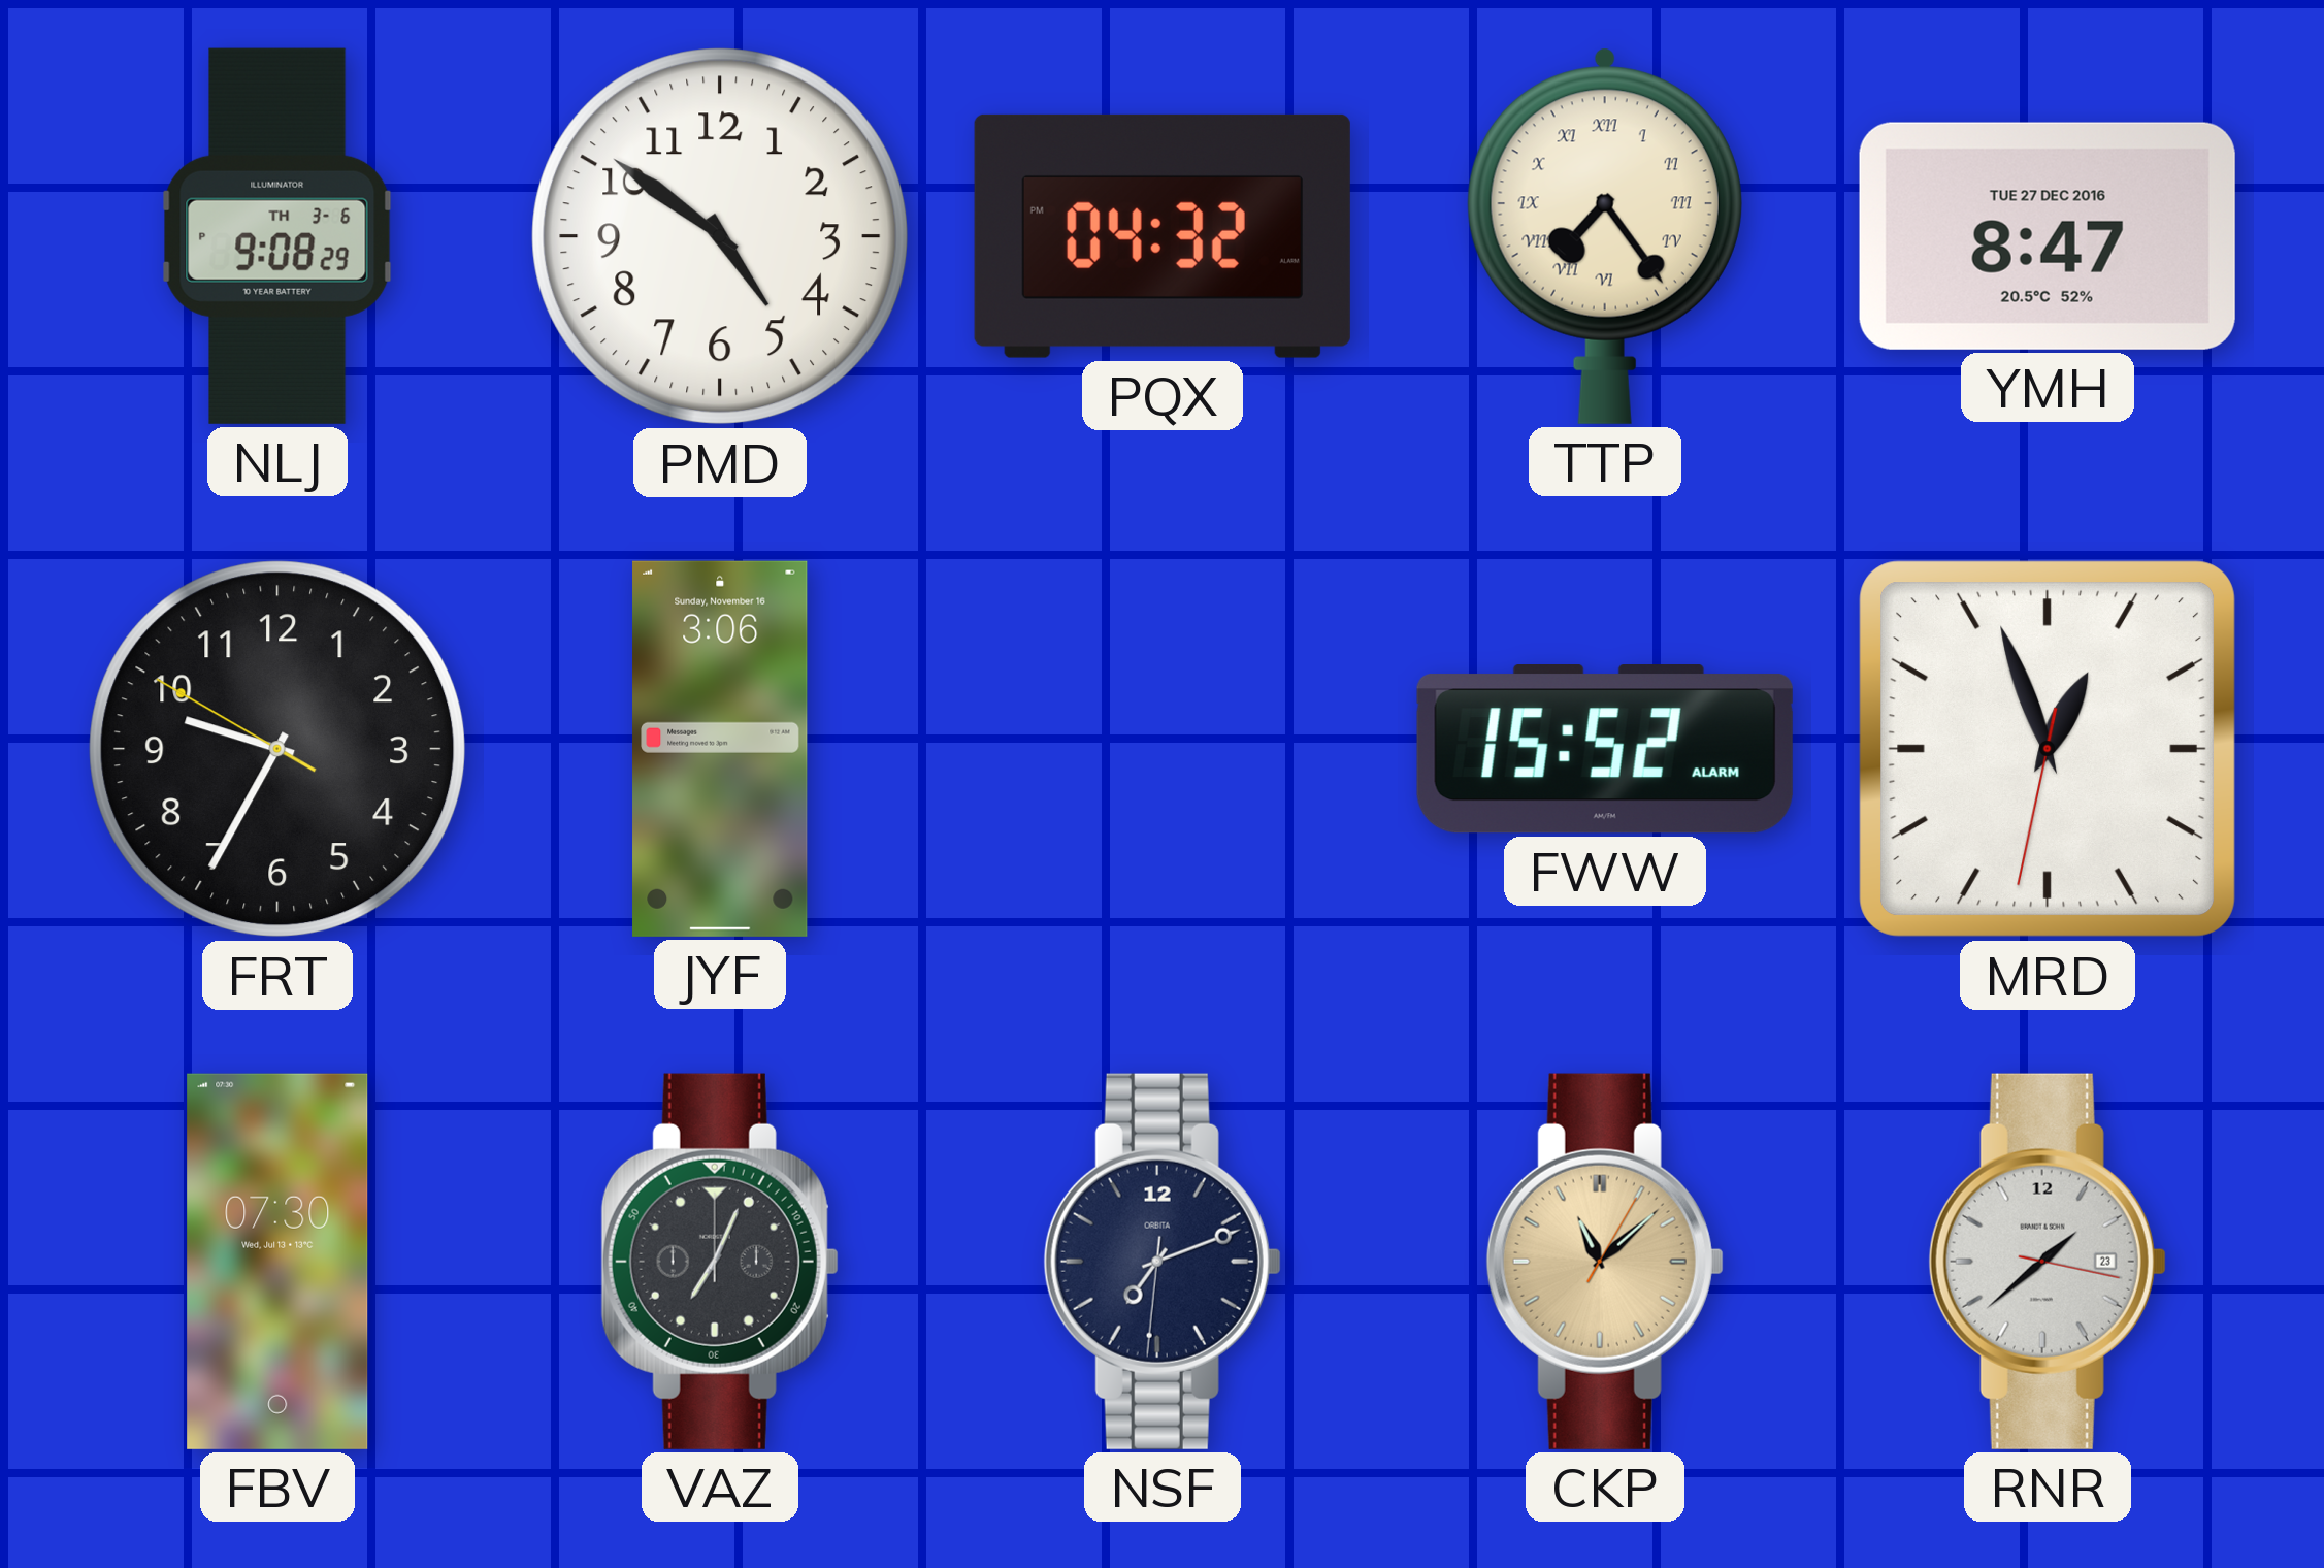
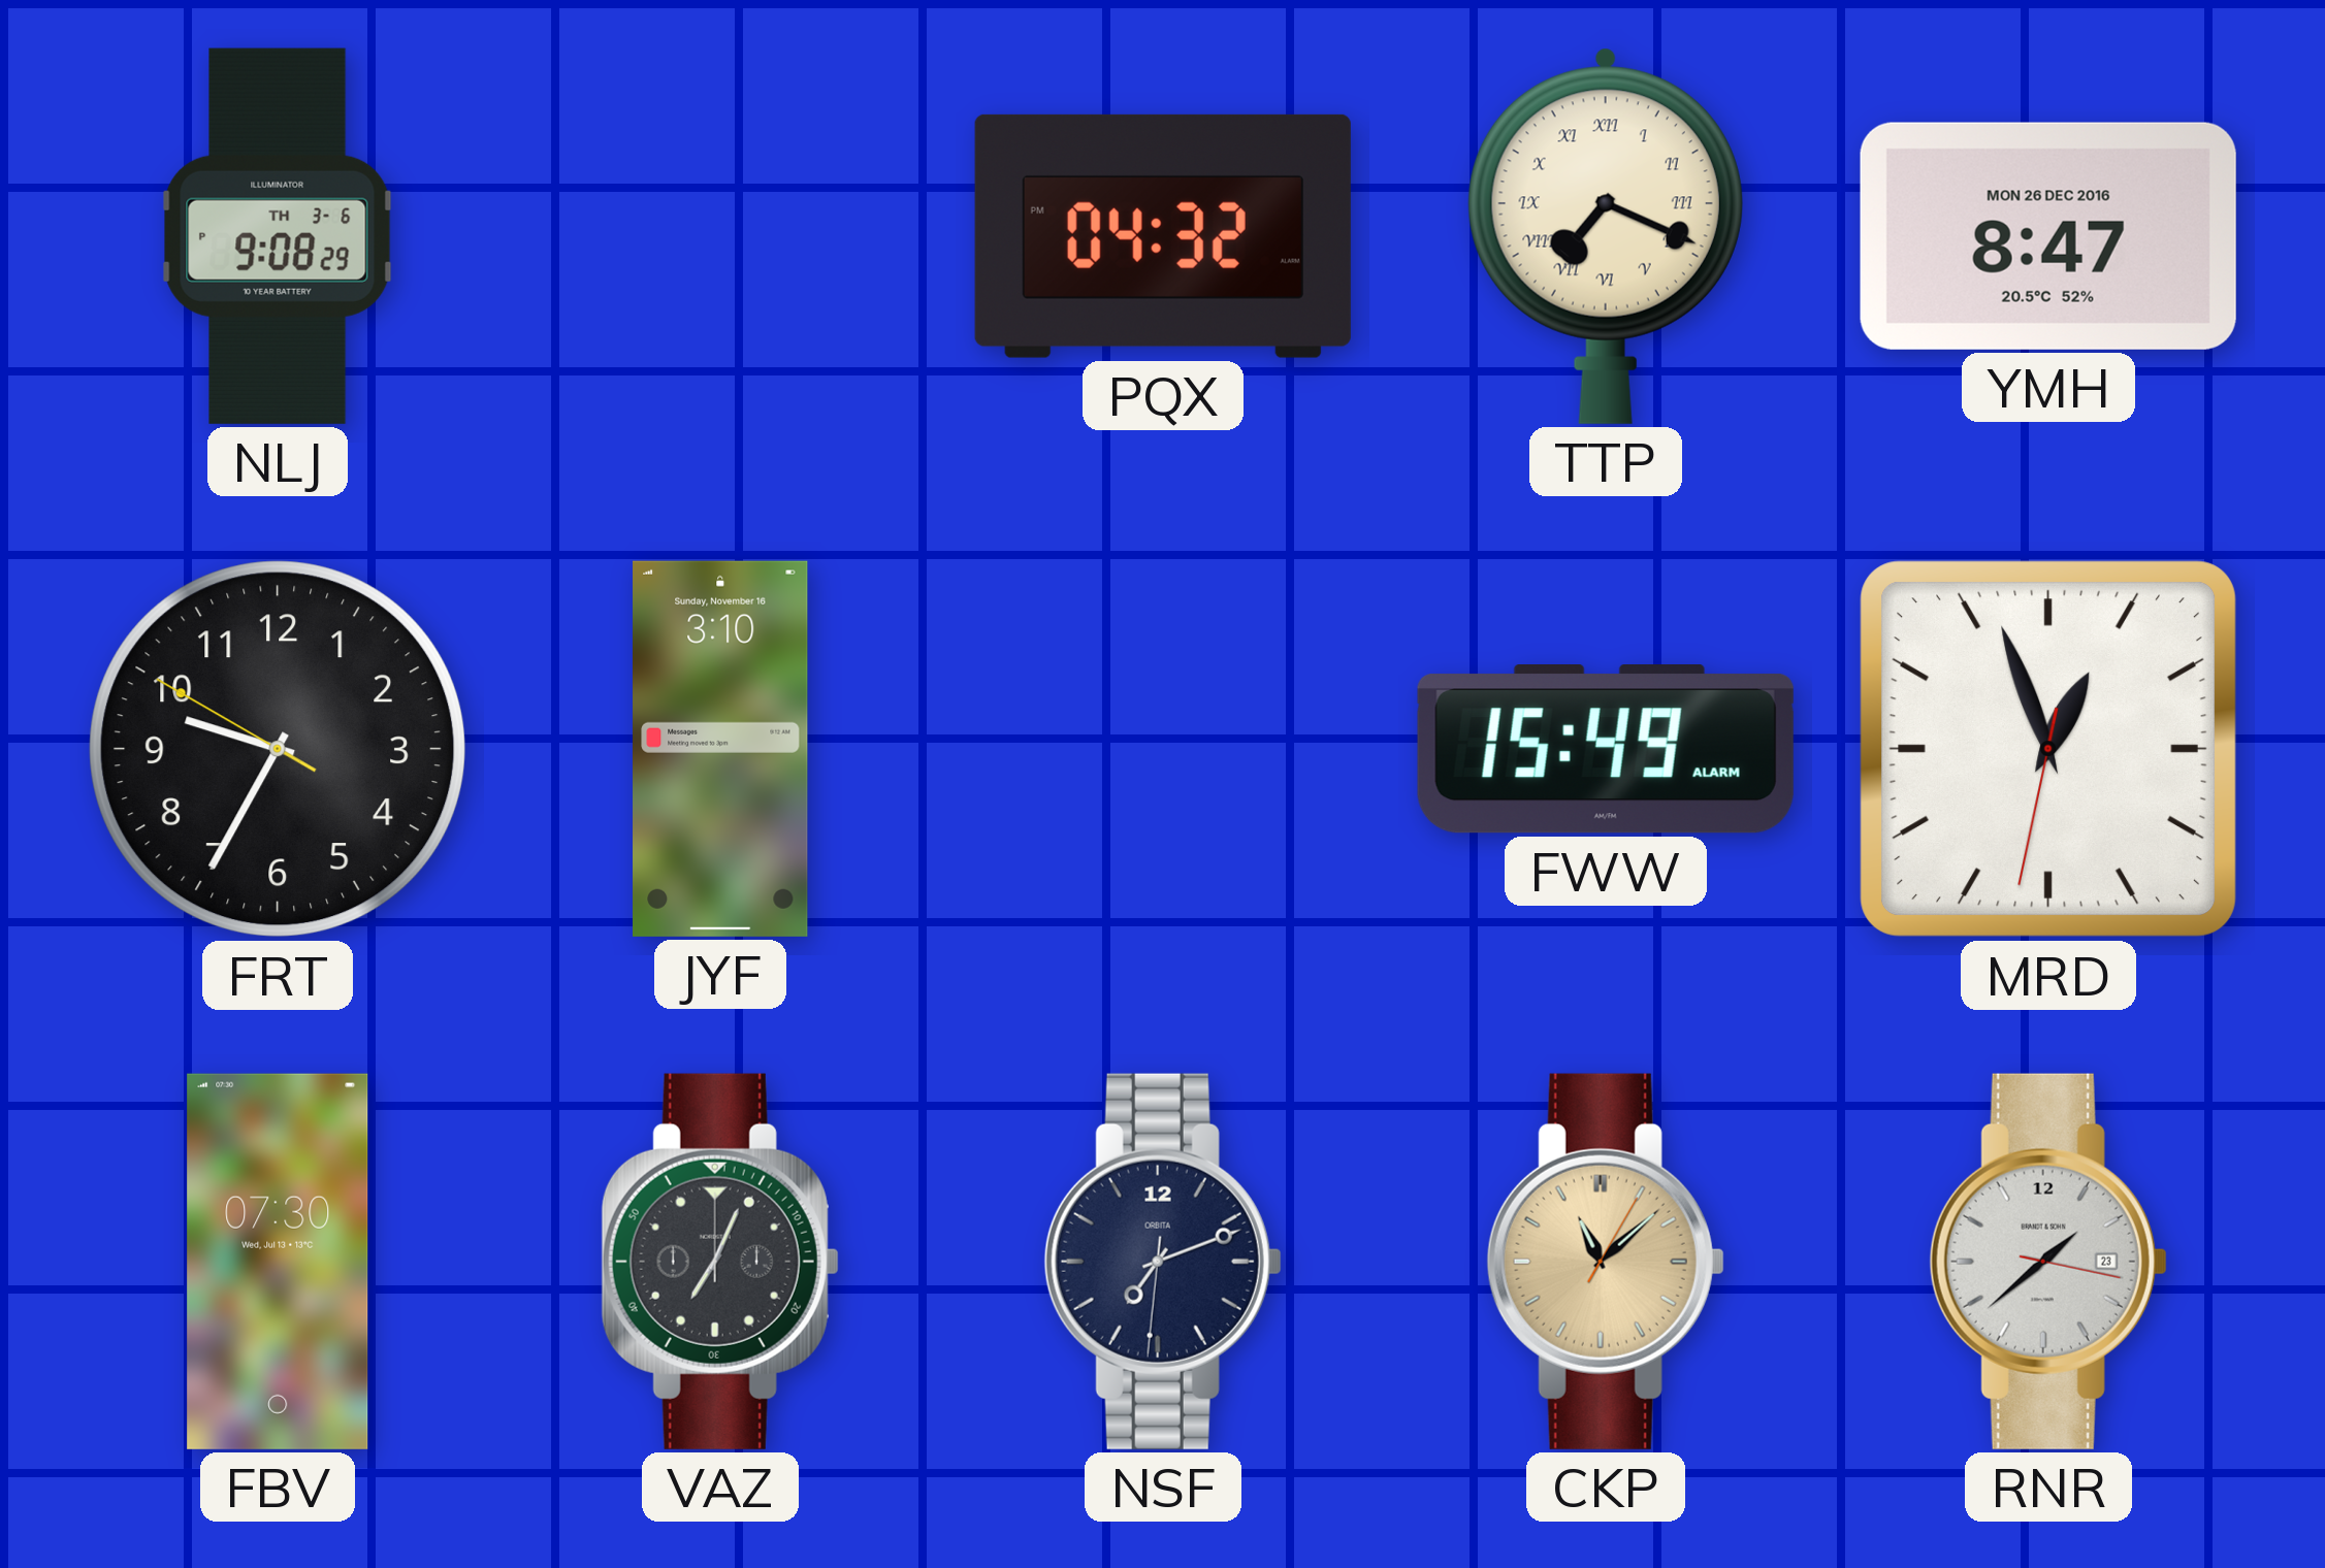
PMD: 4:51 -> none (720, 236)
TTP: 7:24 -> 7:19 (1606, 236)
YMH date: TUE 27 DEC 2016 -> MON 26 DEC 2016 (2048, 236)
JYF: 3:06 -> 3:10 (720, 749)
FWW: 15:52 -> 15:49 (1606, 750)
